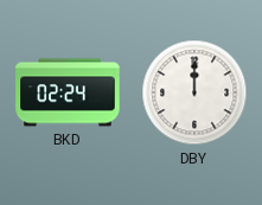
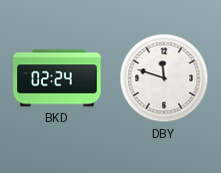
DBY: 12:00 -> 11:48 (164, 78)
